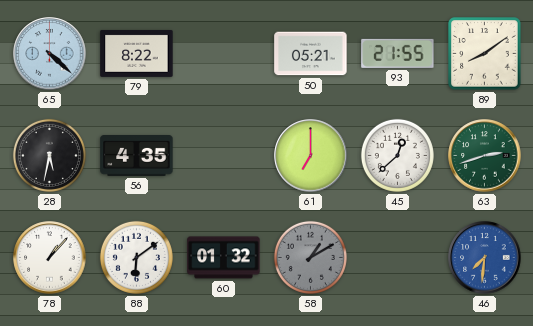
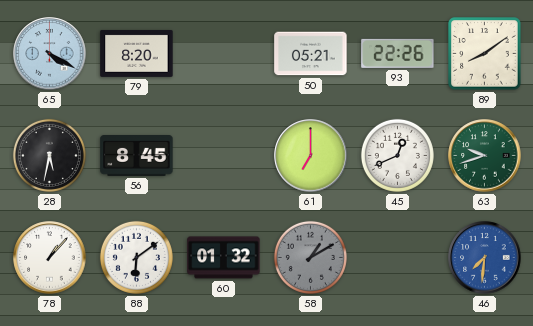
65: 4:22 -> 4:20 (50, 54)
79: 8:22 -> 8:20 (137, 53)
93: 21:55 -> 22:26 (398, 53)
56: 4:35 -> 8:45 (137, 156)
45: 12:38 -> 12:41 (397, 155)
63: 2:42 -> 9:42 (485, 156)
